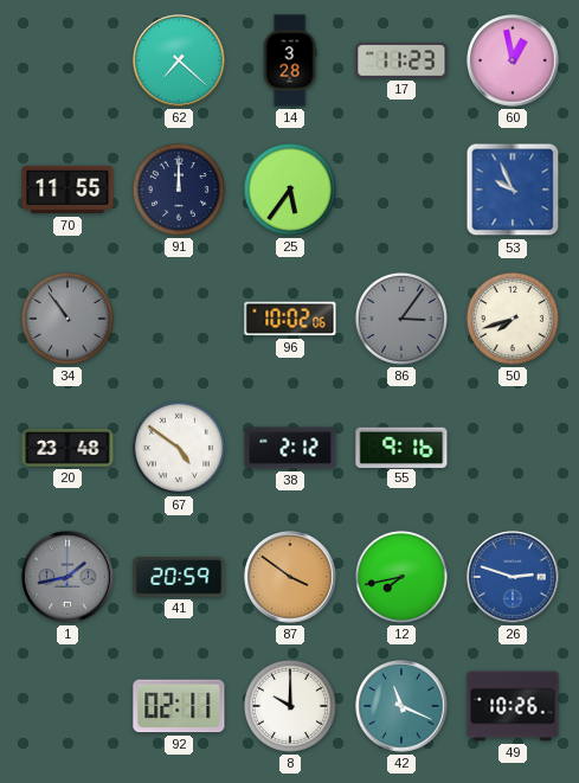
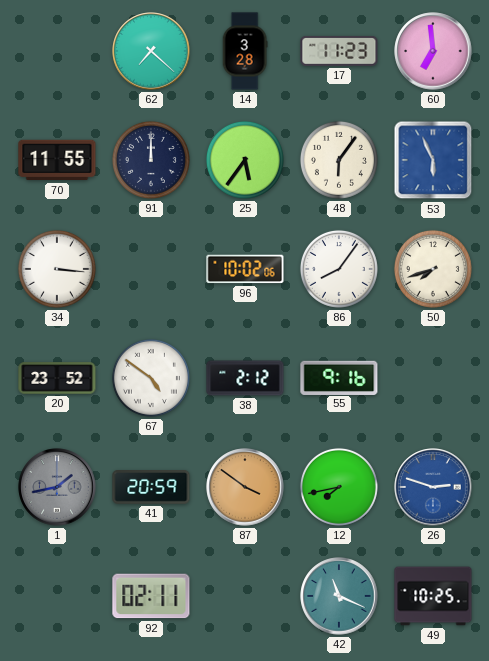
60: 12:58 -> 6:59 (433, 51)
48: none -> 6:06 (339, 160)
53: 9:56 -> 5:56 (433, 160)
34: 10:54 -> 3:16 (57, 269)
34 dial: grey -> white (57, 269)
86: 3:06 -> 8:06 (339, 269)
86 dial: grey -> white (339, 269)
20: 23:48 -> 23:52 (57, 378)
8: 10:00 -> none (290, 706)
49: 10:26 -> 10:25 (433, 596)
